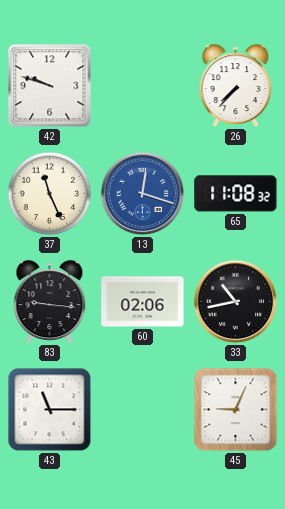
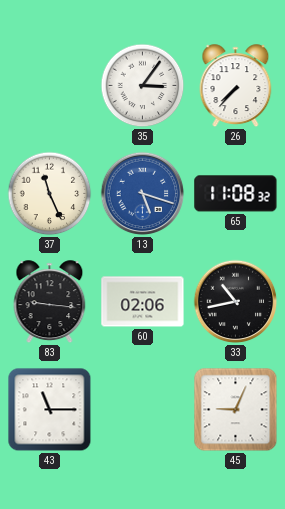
42: 9:48 -> none (50, 86)
35: none -> 3:06 (143, 86)
13: 12:18 -> 5:18 (143, 194)
